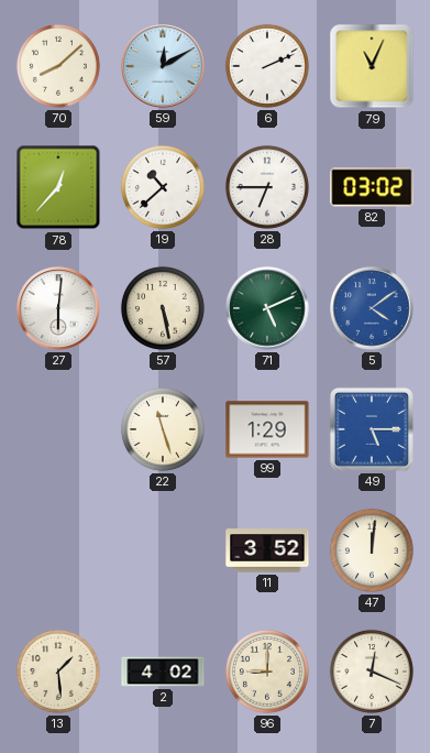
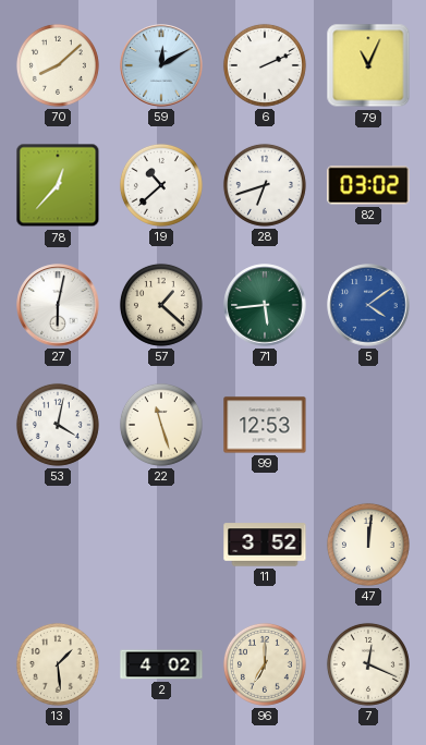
28: 6:45 -> 6:42 (265, 185)
27: 6:01 -> 6:02 (58, 305)
57: 5:28 -> 1:22 (161, 305)
71: 5:11 -> 5:44 (265, 305)
53: none -> 4:02 (58, 425)
99: 1:29 -> 12:53 (265, 425)
49: 5:15 -> none (372, 429)
96: 9:00 -> 7:00 (265, 664)
